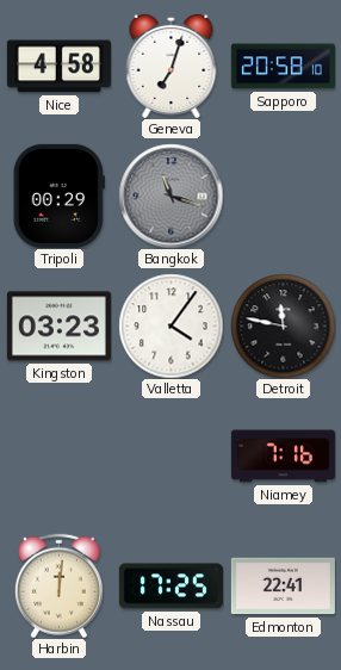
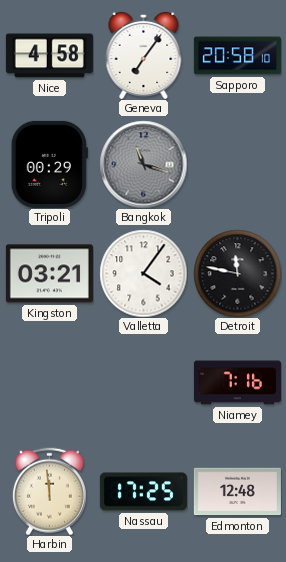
Geneva: 7:03 -> 7:06 (144, 55)
Kingston: 03:23 -> 03:21 (49, 274)
Harbin: 12:01 -> 11:59 (49, 491)
Edmonton: 22:41 -> 12:48 (237, 492)
